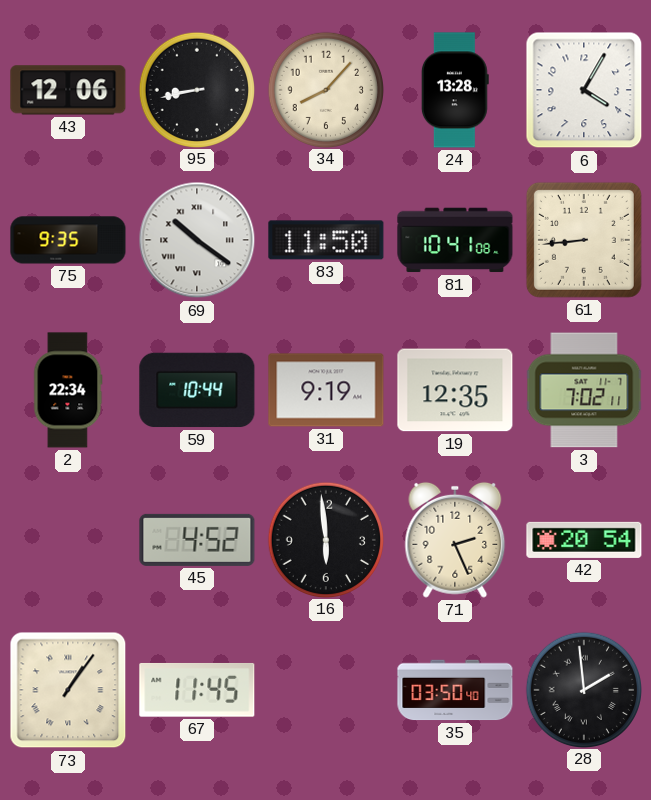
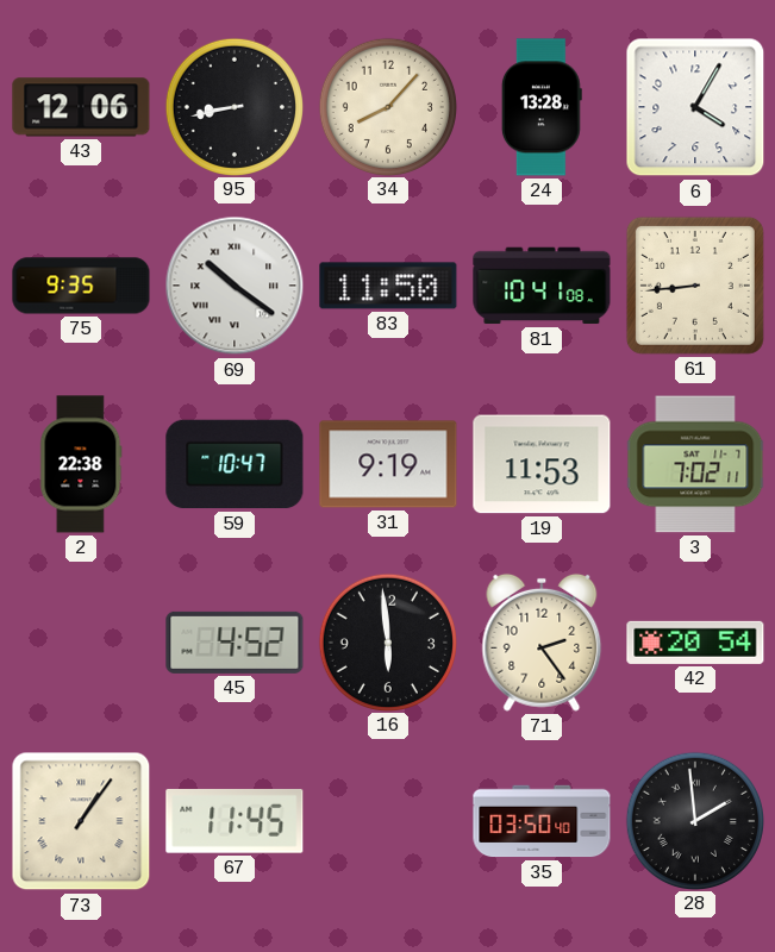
2: 22:34 -> 22:38 (81, 464)
59: 10:44 -> 10:47 (235, 464)
19: 12:35 -> 11:53 (542, 464)
71: 2:26 -> 2:24 (542, 643)
